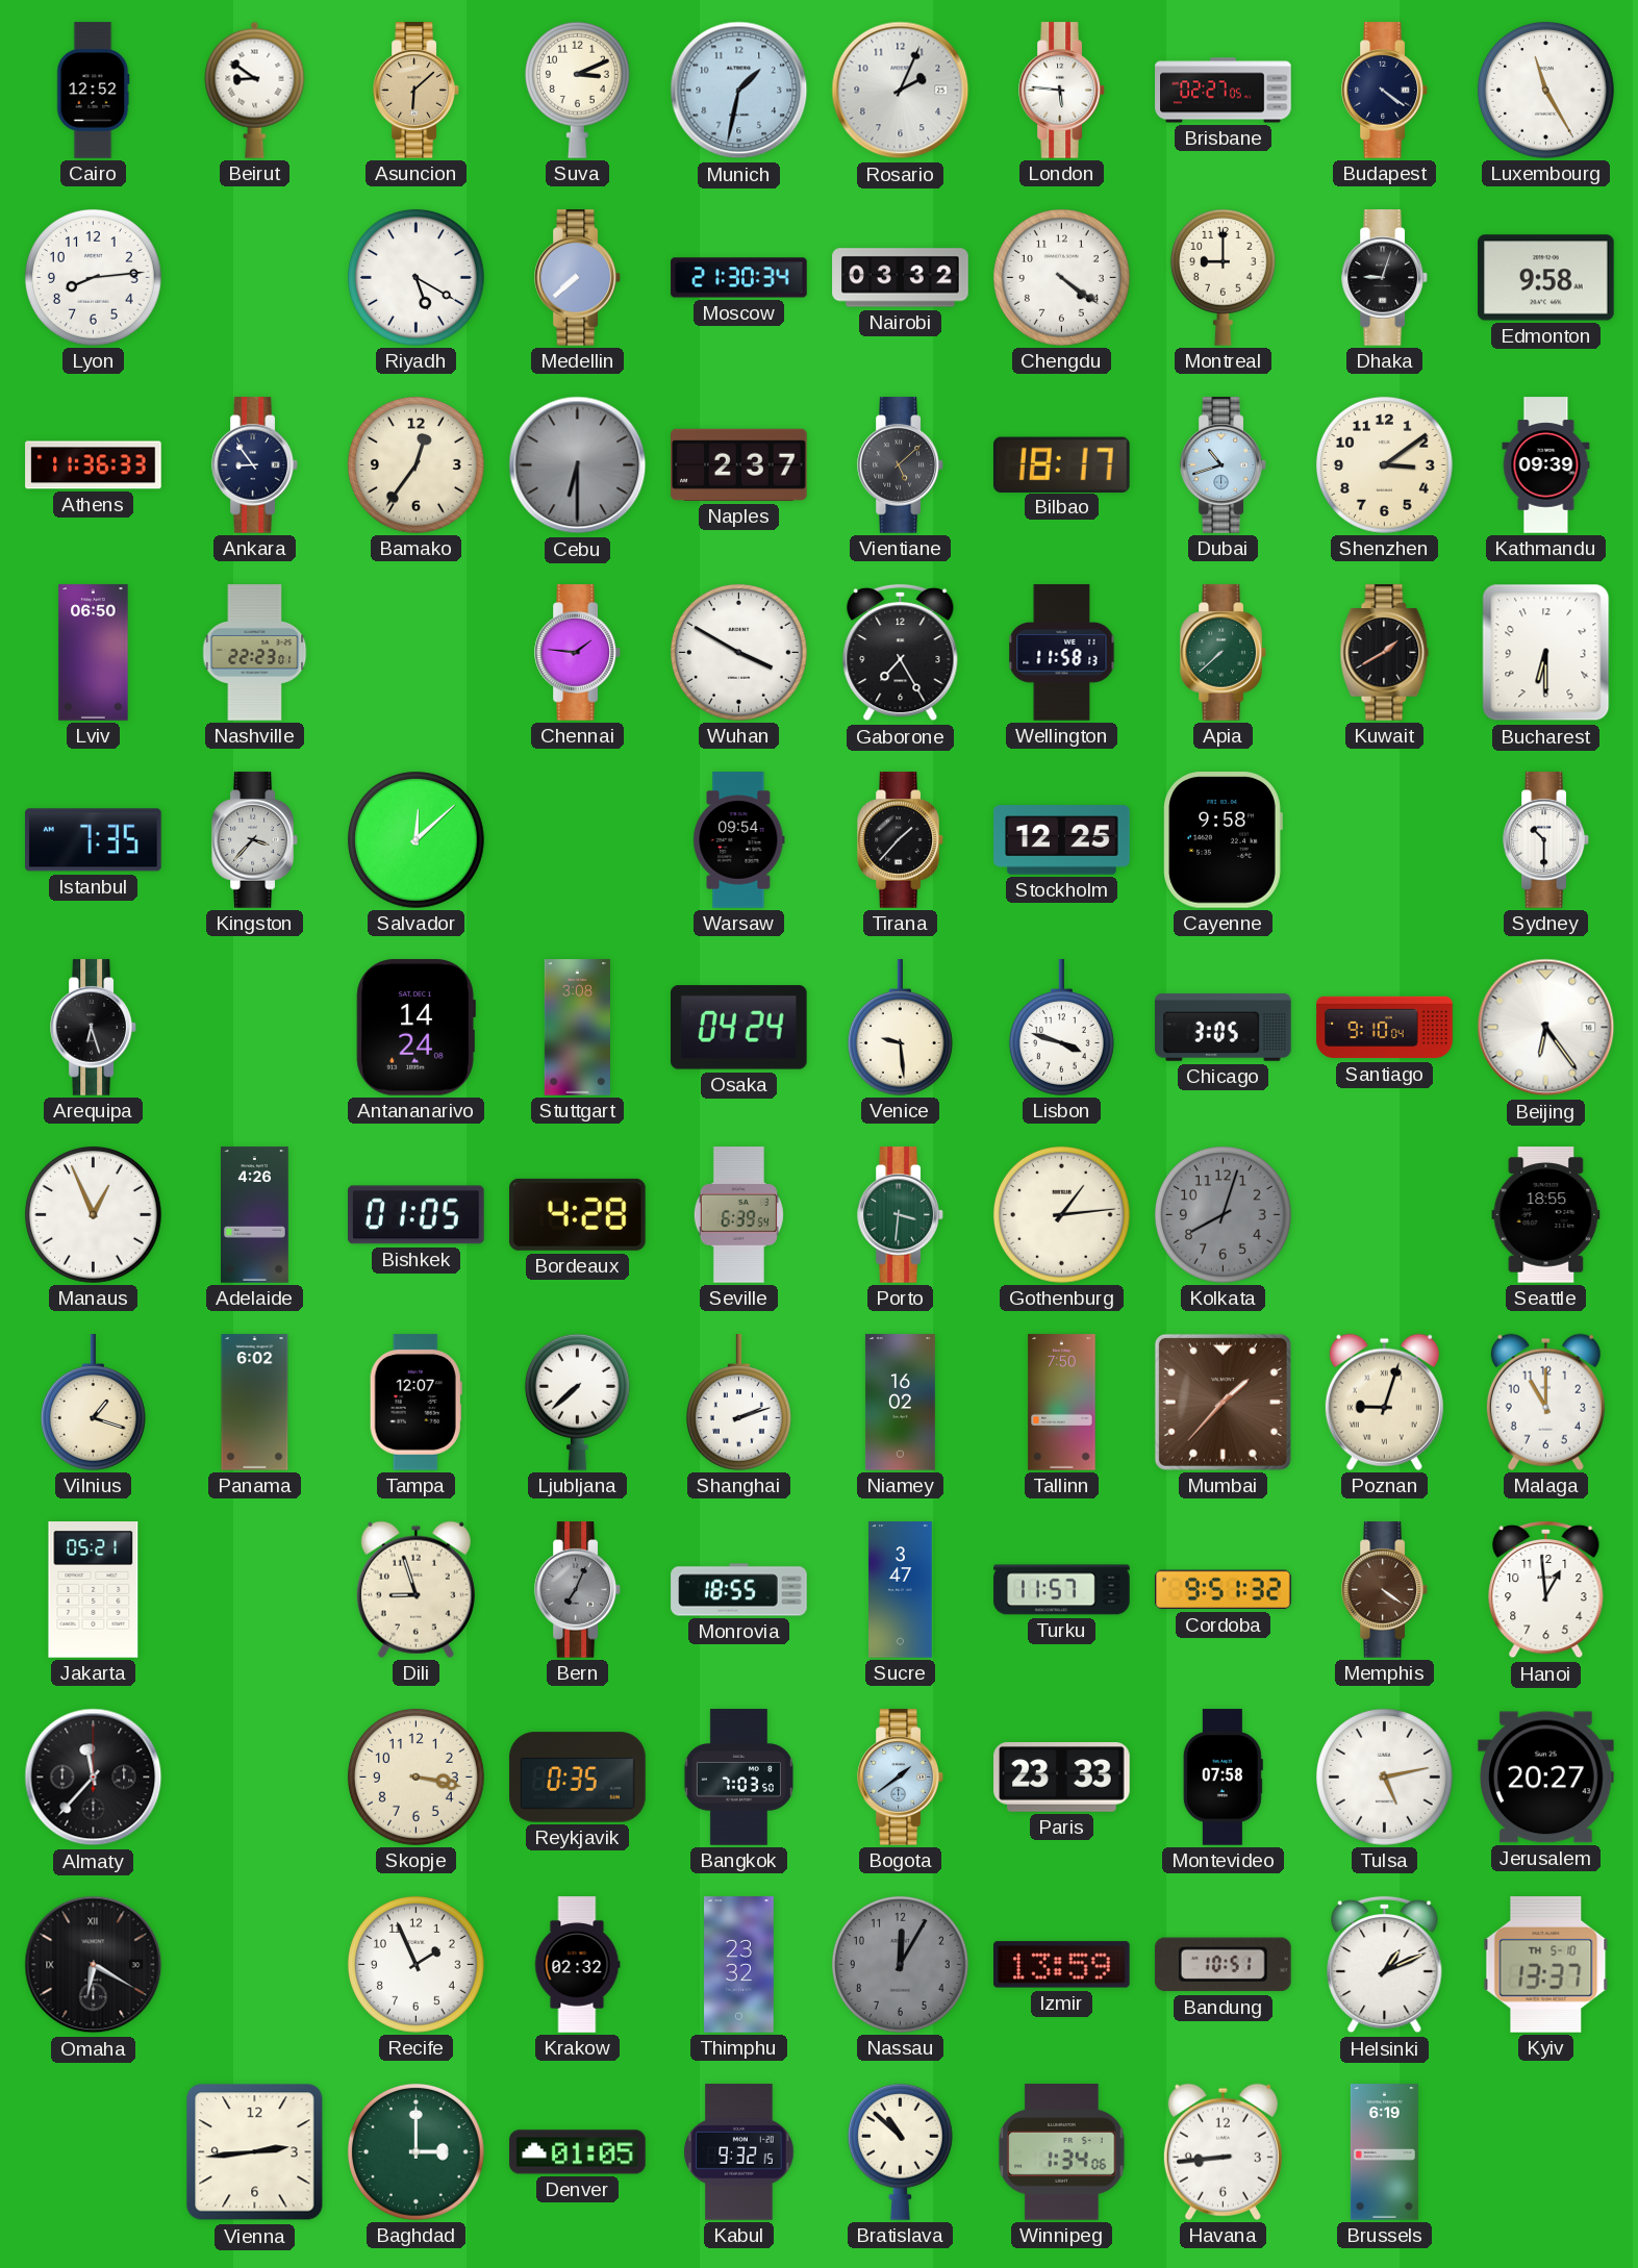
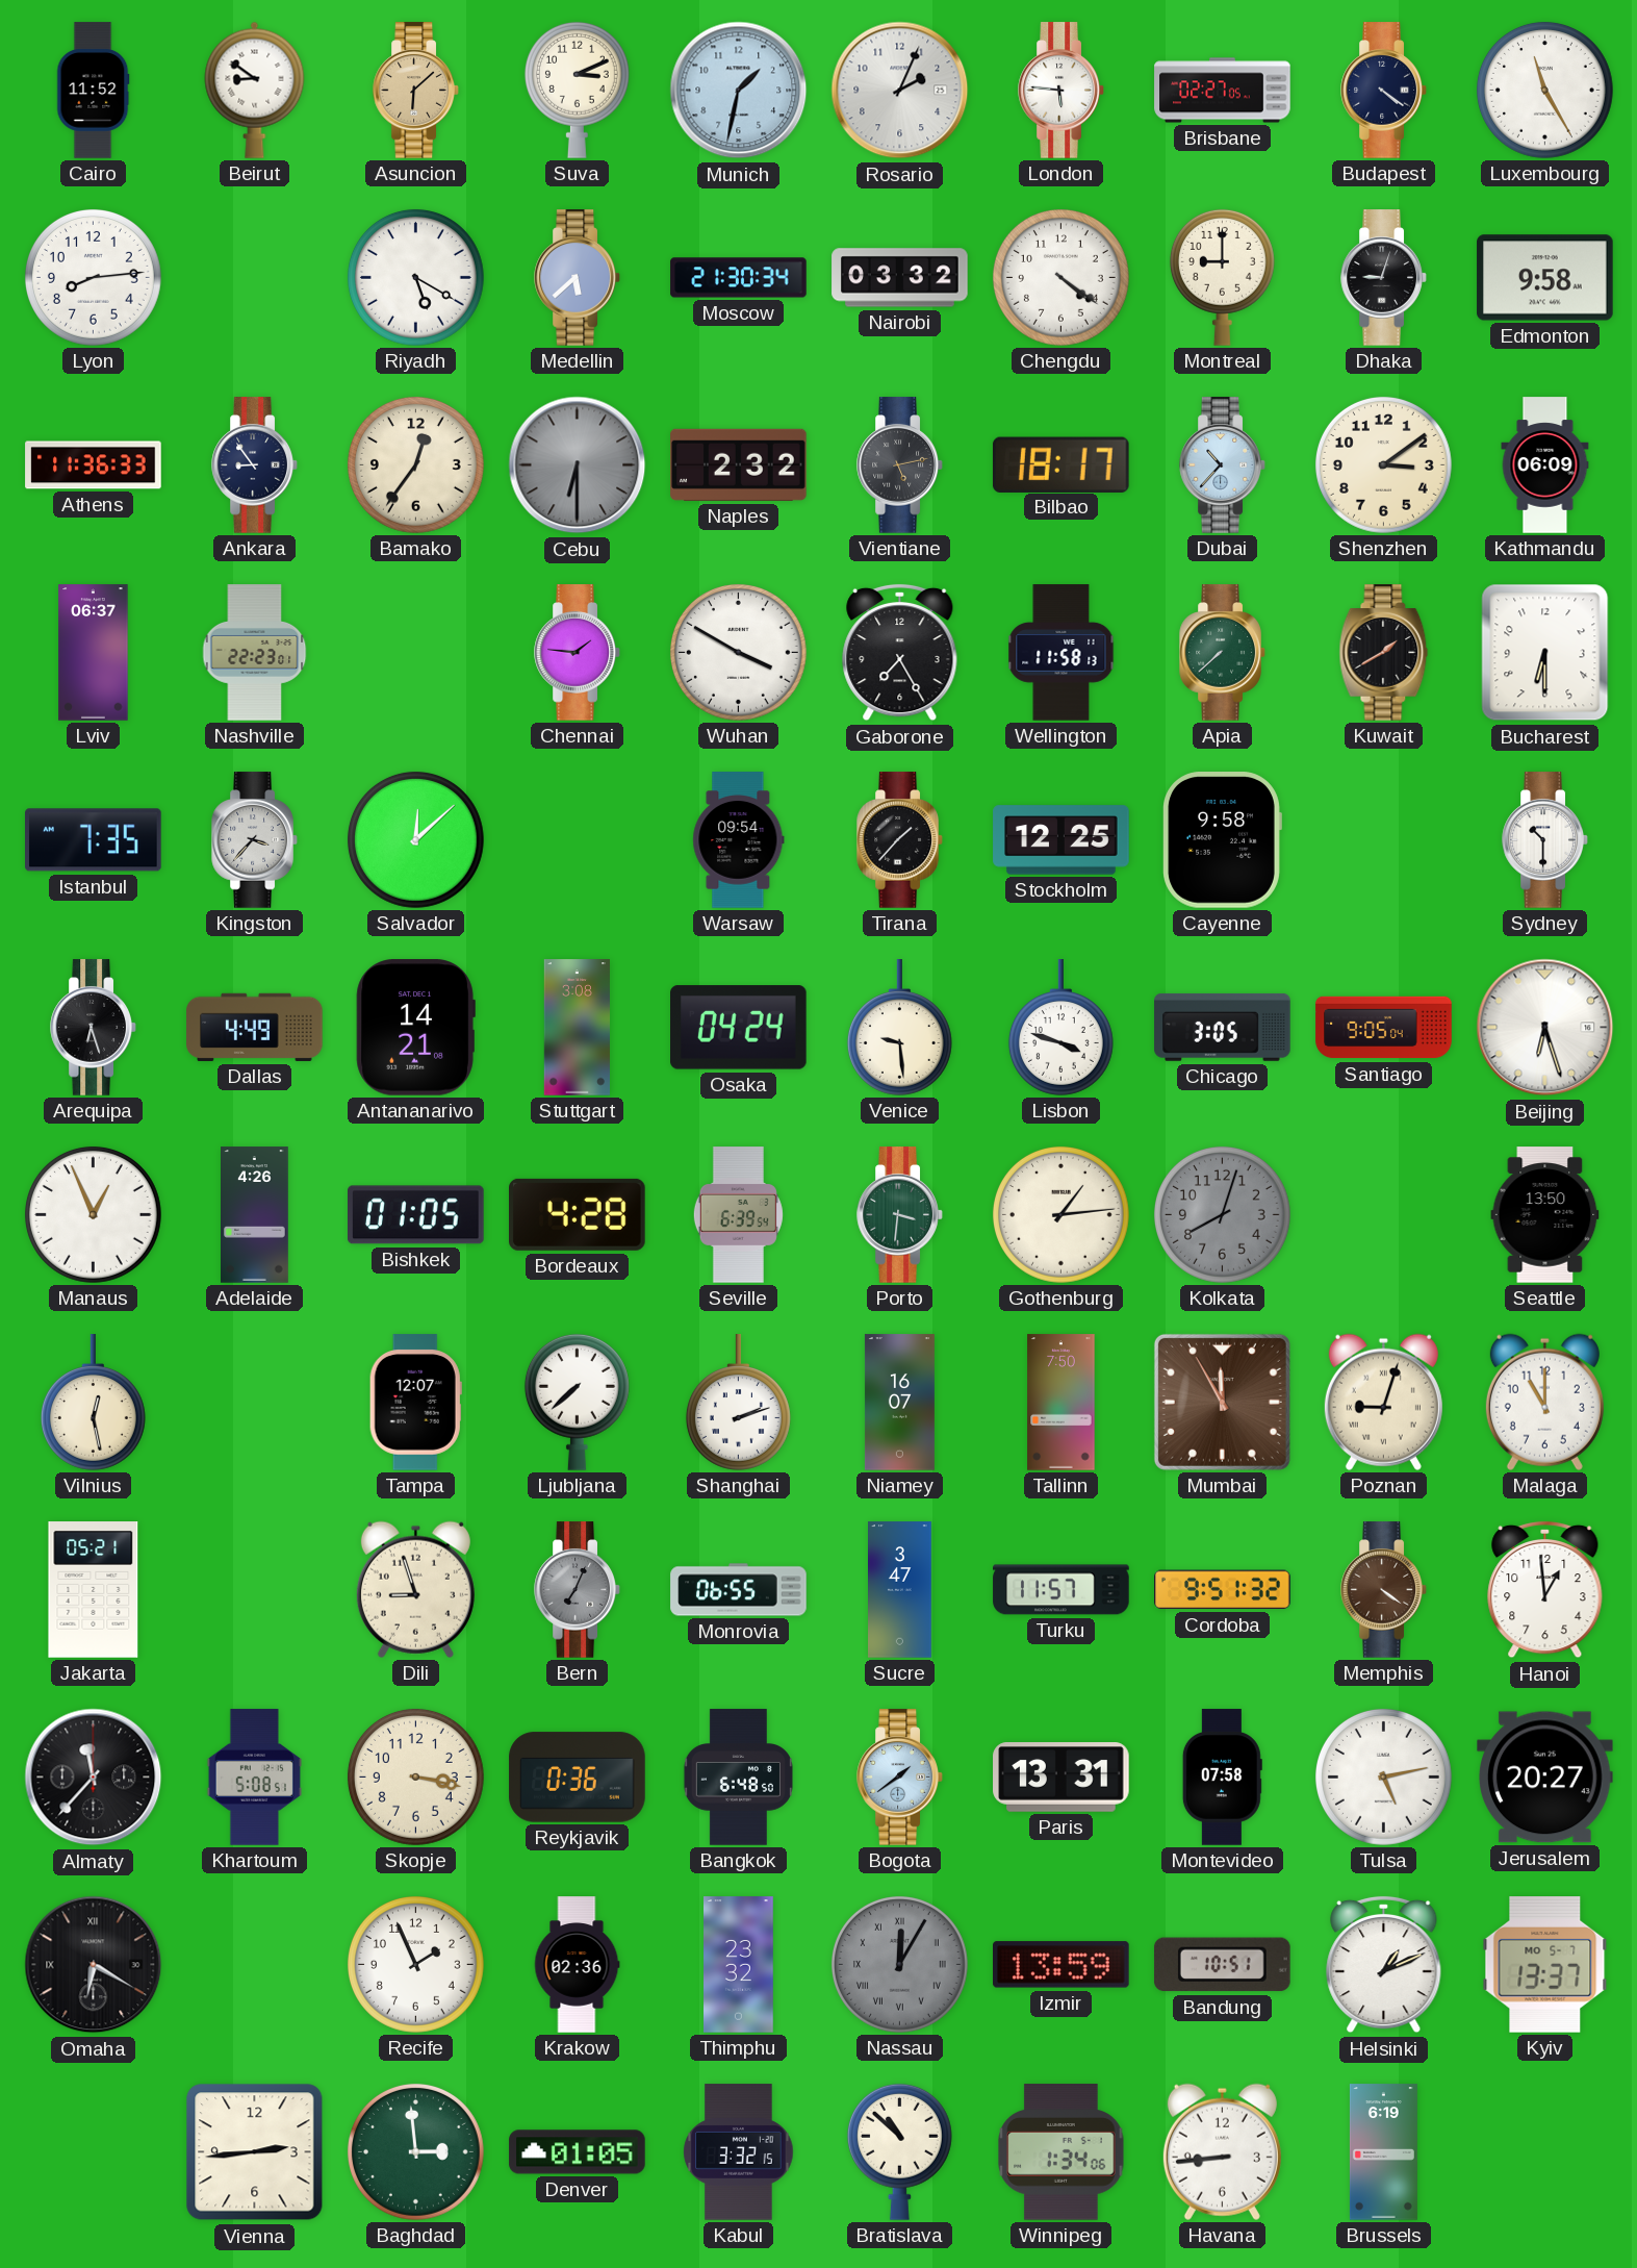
Cairo: 12:52 -> 11:52 (93, 91)
Medellin: 7:38 -> 5:38 (578, 278)
Naples: 2:37 -> 2:32 (739, 464)
Vientiane: 5:08 -> 5:13 (900, 465)
Dubai: 10:42 -> 10:37 (1223, 465)
Kathmandu: 09:39 -> 06:09 (1545, 465)
Lviv: 06:50 -> 06:37 (94, 653)
Dallas: none -> 4:49 (255, 1027)
Antananarivo: 14:24 -> 14:21 (415, 1028)
Santiago: 9:10 -> 9:05 (1384, 1028)
Beijing: 6:24 -> 6:27 (1545, 1028)
Seattle: 18:55 -> 13:50 (1545, 1215)
Vilnius: 1:18 -> 12:28 (93, 1403)
Panama: 6:02 -> none (255, 1403)
Niamey: 16:02 -> 16:07 (899, 1403)
Mumbai: 1:37 -> 11:55 (1222, 1402)
Monrovia: 18:55 -> 06:55 (739, 1590)
Khartoum: none -> 5:08 (254, 1778)
Reykjavik: 0:35 -> 0:36 (578, 1778)
Bangkok: 7:03 -> 6:48 (738, 1778)
Paris: 23:33 -> 13:31 (1062, 1778)
Krakow: 02:32 -> 02:36 (577, 1965)
Nassau numerals: Arabic -> Roman (899, 1964)
Kyiv date: TH 5-10 -> MO 5-7 (1545, 1965)
Baghdad: 3:00 -> 2:59 (415, 2151)
Kabul: 9:32 -> 3:32 (739, 2152)
